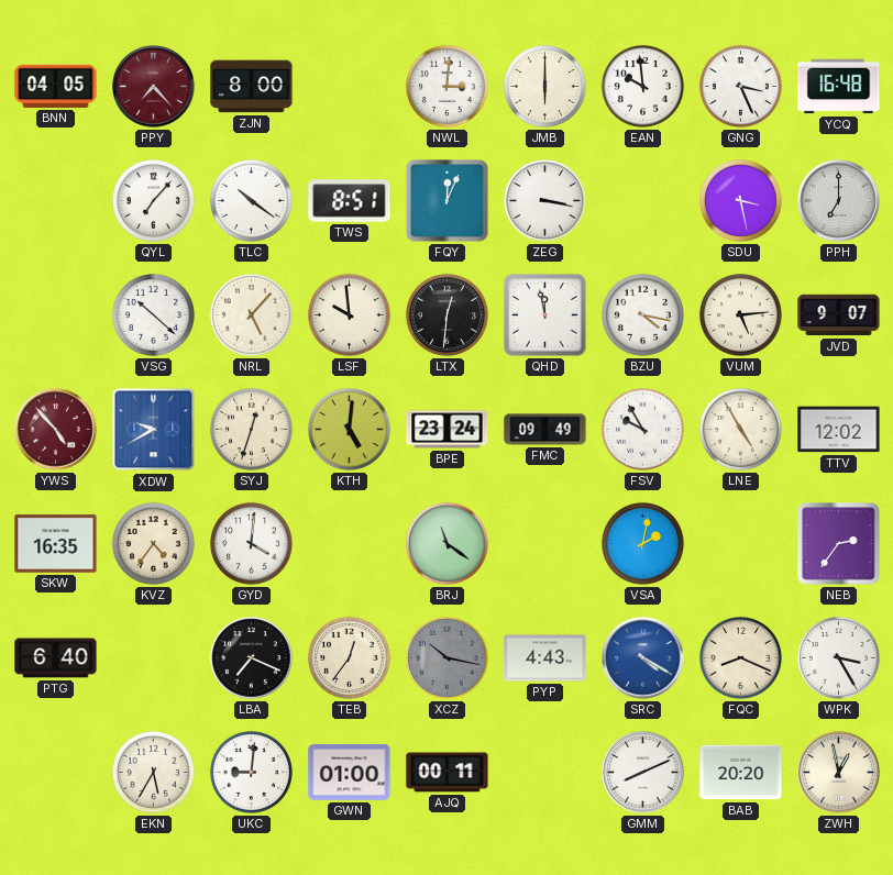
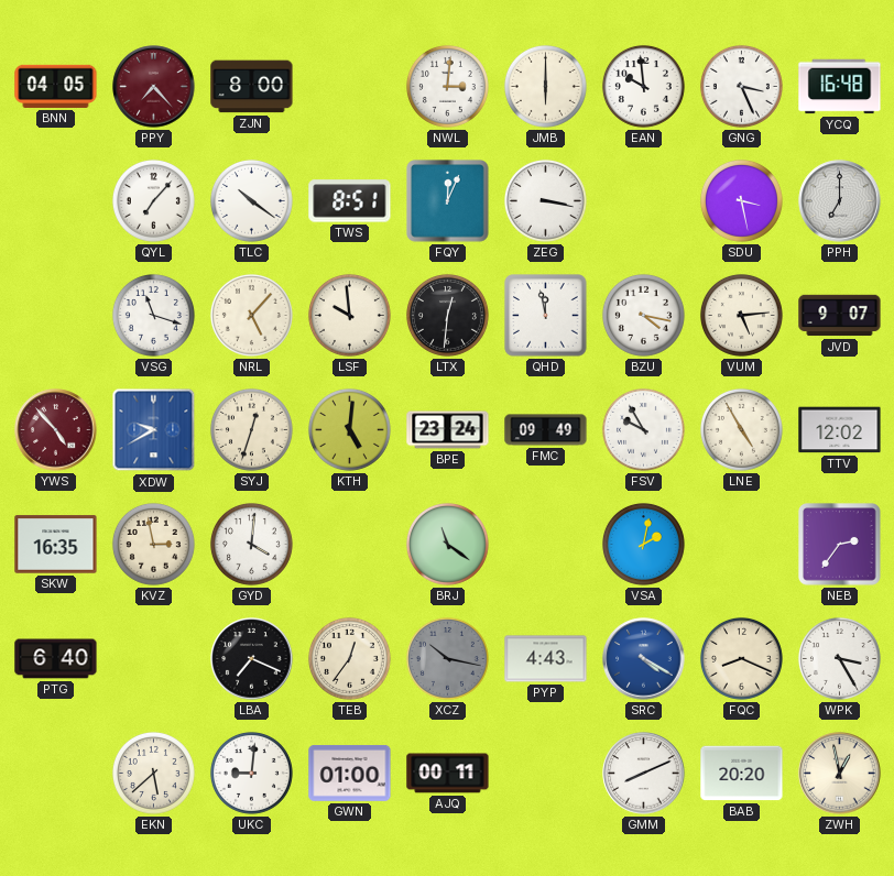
VSG: 10:22 -> 11:18 (153, 315)
KVZ: 4:36 -> 2:58 (153, 544)
EKN: 5:35 -> 5:38 (153, 773)
